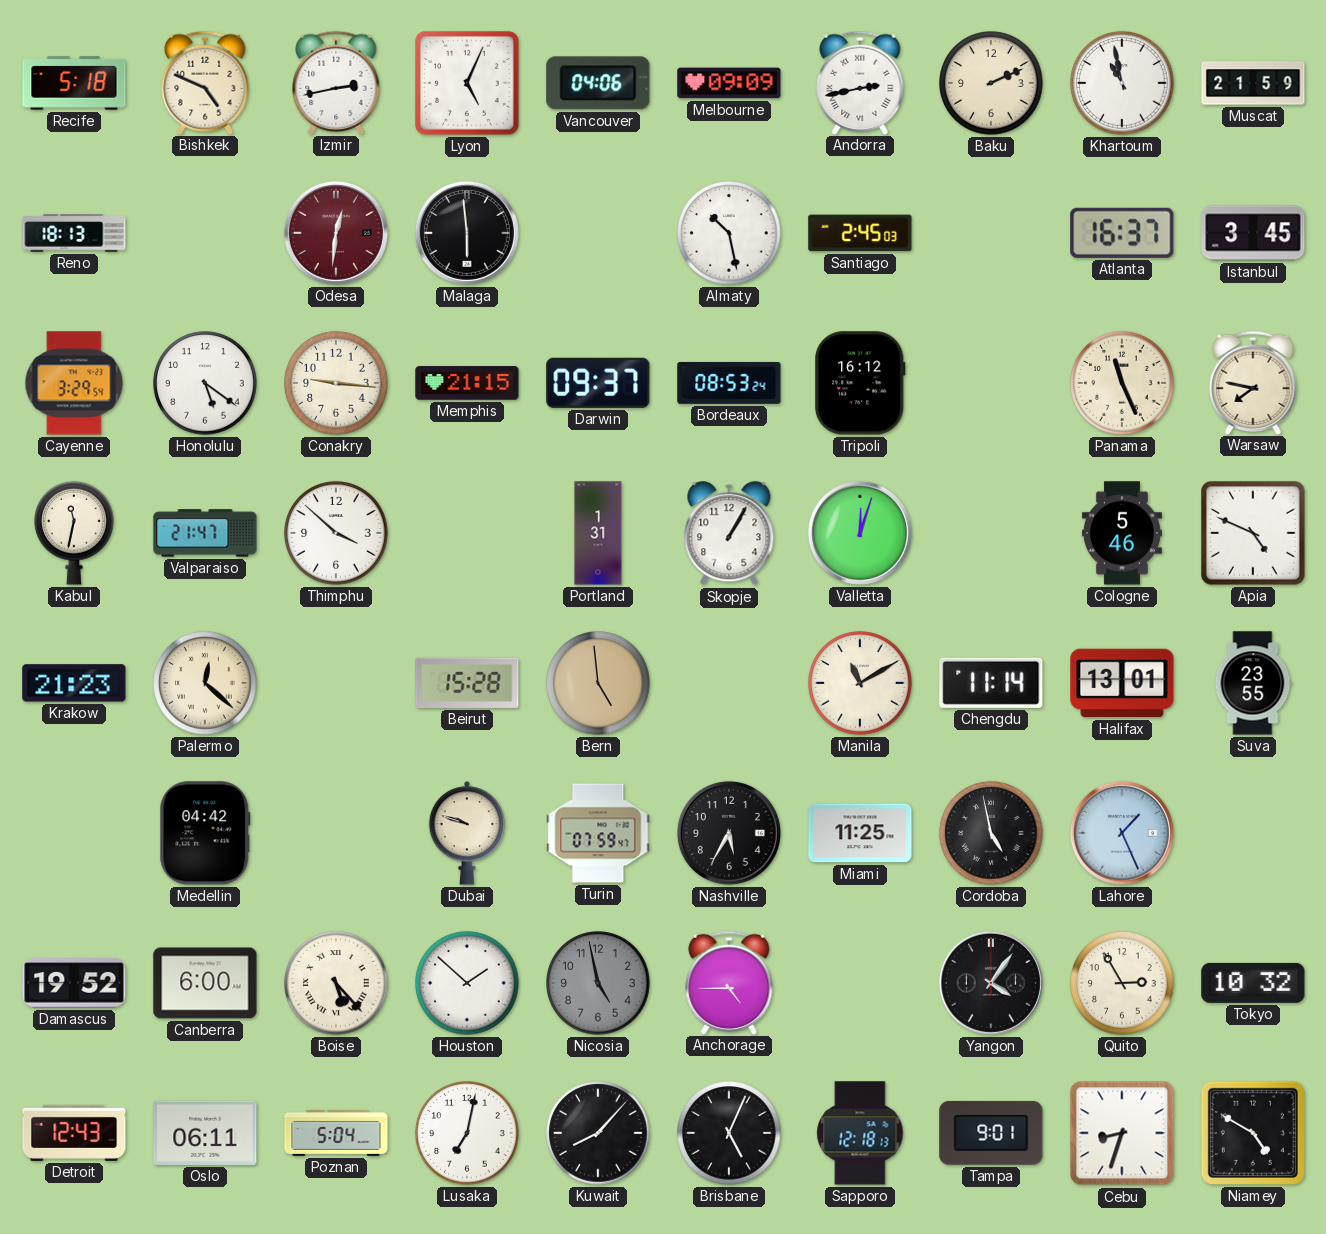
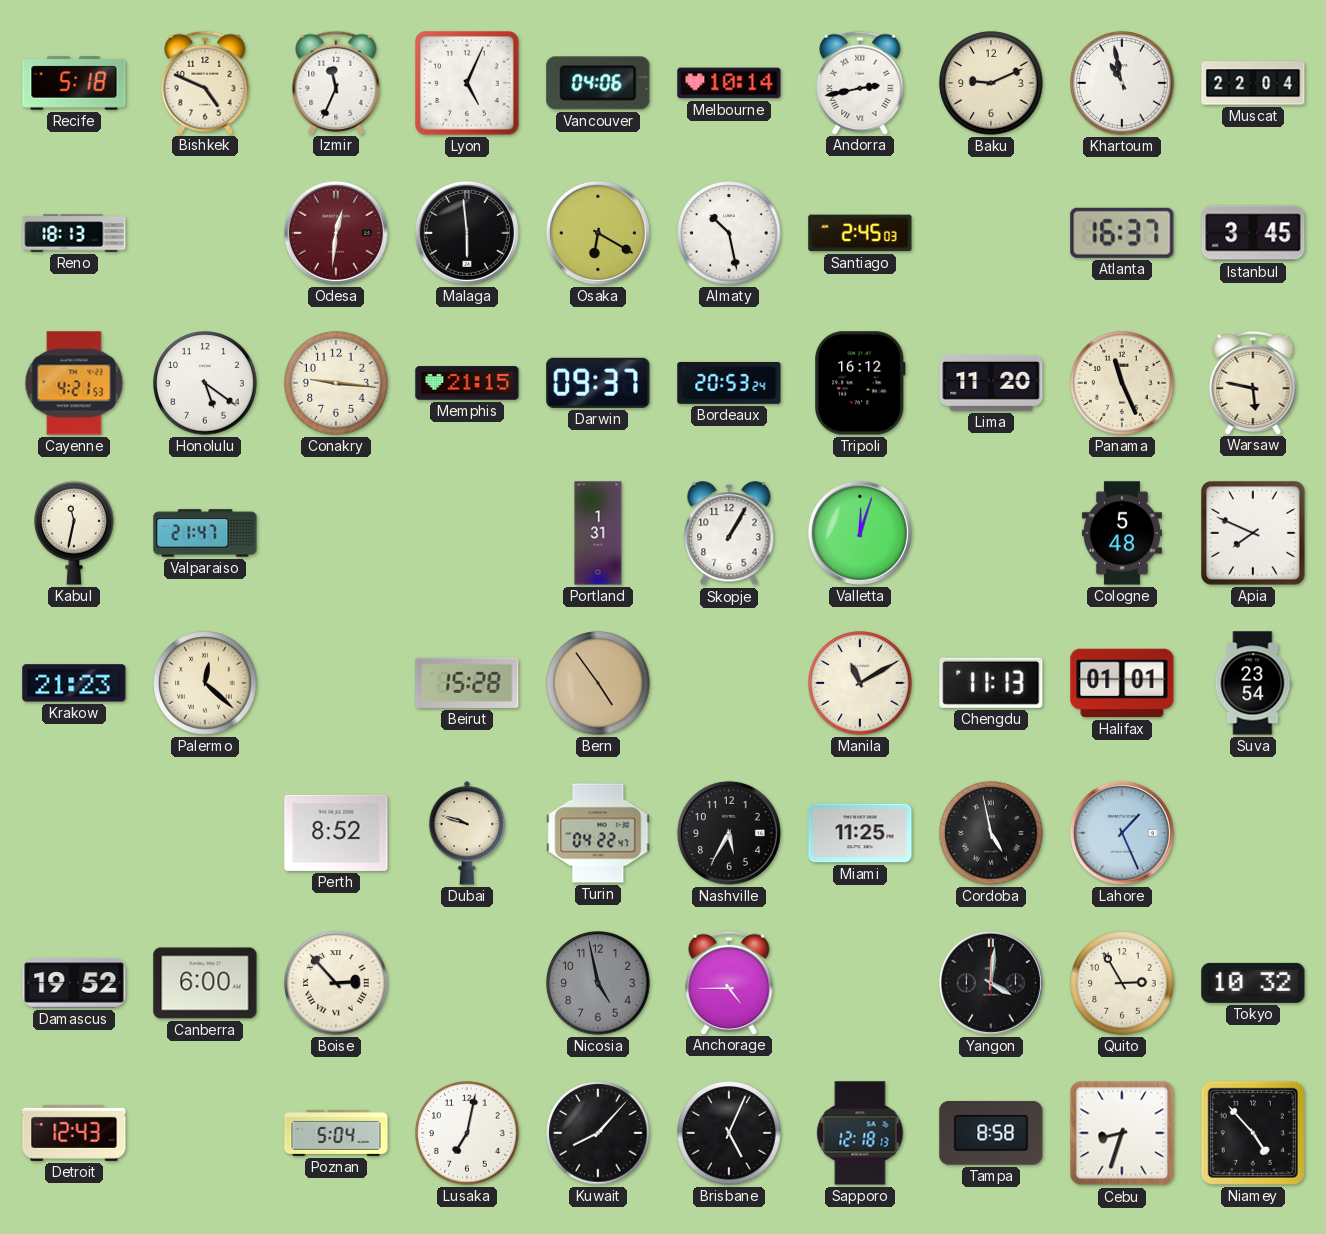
Izmir: 2:43 -> 11:34 (336, 82)
Melbourne: 09:09 -> 10:14 (729, 83)
Baku: 2:11 -> 9:11 (991, 83)
Muscat: 21:59 -> 22:04 (1253, 83)
Osaka: none -> 6:20 (598, 233)
Cayenne: 3:29 -> 4:21 (74, 383)
Bordeaux: 08:53 -> 20:53 (729, 383)
Lima: none -> 11:20 (991, 383)
Warsaw: 7:47 -> 5:47 (1253, 382)
Thimphu: 3:52 -> none (336, 533)
Cologne: 5:46 -> 5:48 (1122, 533)
Apia: 4:49 -> 7:49 (1254, 534)
Bern: 4:59 -> 4:54 (598, 683)
Chengdu: 11:14 -> 11:13 (991, 683)
Halifax: 13:01 -> 01:01 (1122, 683)
Suva: 23:55 -> 23:54 (1253, 683)
Medellin: 04:42 -> none (205, 833)
Perth: none -> 8:52 (336, 833)
Turin: 07:59 -> 04:22 (598, 833)
Boise: 5:23 -> 2:53 (336, 983)
Houston: 1:52 -> none (467, 983)
Yangon: 4:06 -> 4:01 (991, 983)
Oslo: 06:11 -> none (205, 1133)
Tampa: 9:01 -> 8:58 (991, 1133)
Niamey: 4:50 -> 4:53 (1253, 1133)
